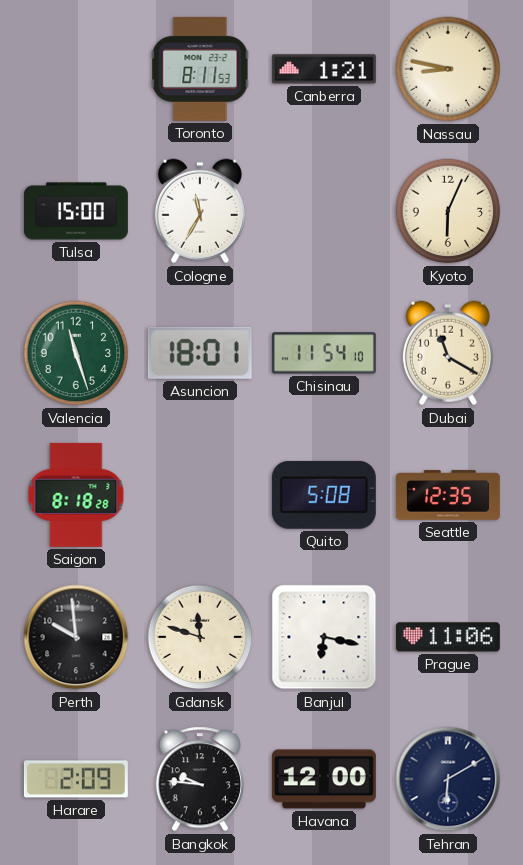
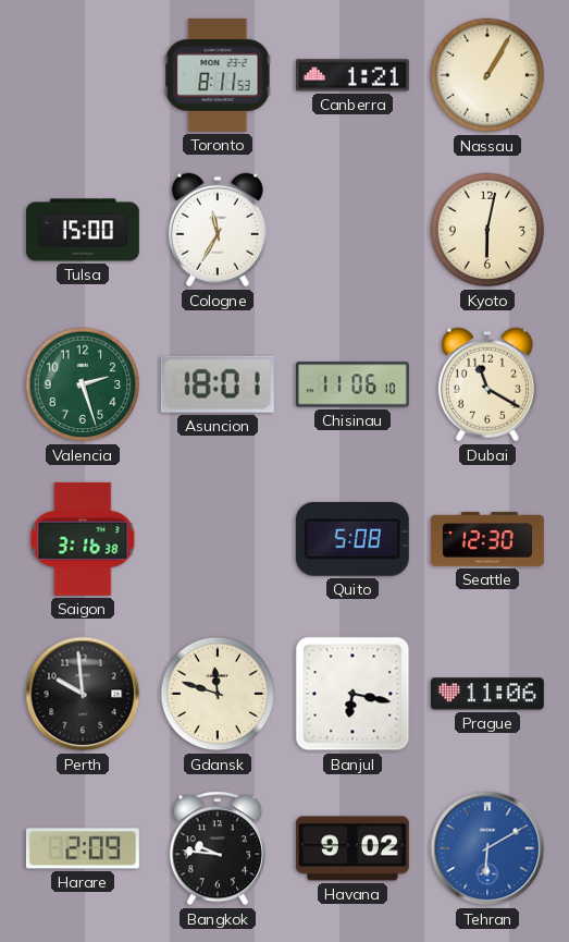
Nassau: 8:47 -> 1:05 (487, 75)
Kyoto: 6:04 -> 6:02 (487, 230)
Valencia: 11:27 -> 2:27 (83, 384)
Chisinau: 11:54 -> 11:06 (352, 384)
Saigon: 8:18 -> 3:16 (83, 539)
Seattle: 12:35 -> 12:30 (487, 539)
Havana: 12:00 -> 9:02 (352, 848)
Tehran dial: navy -> blue (487, 848)
